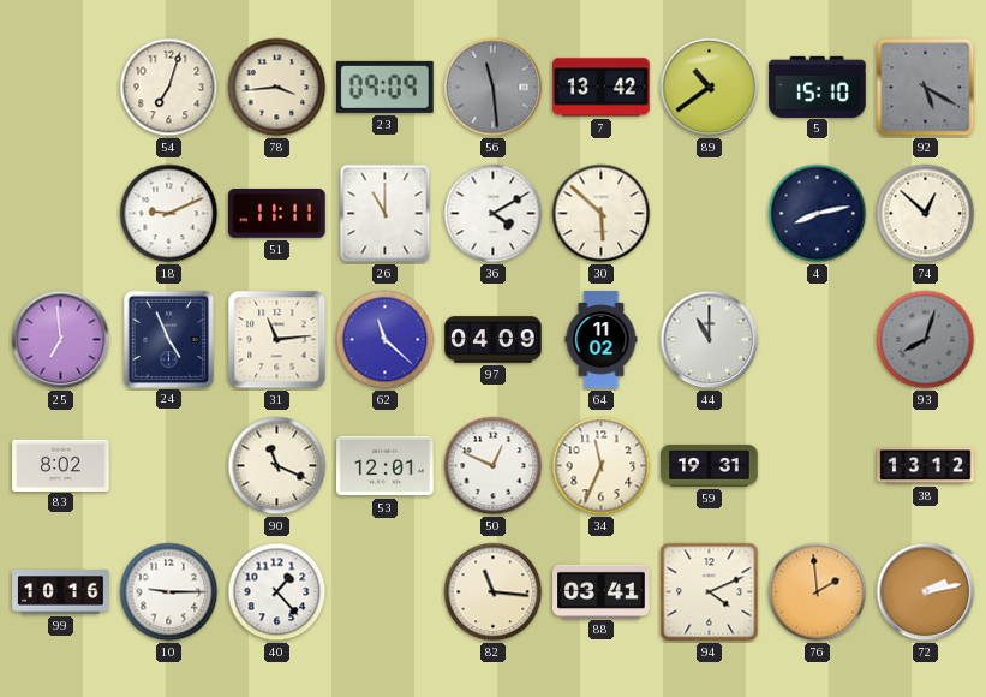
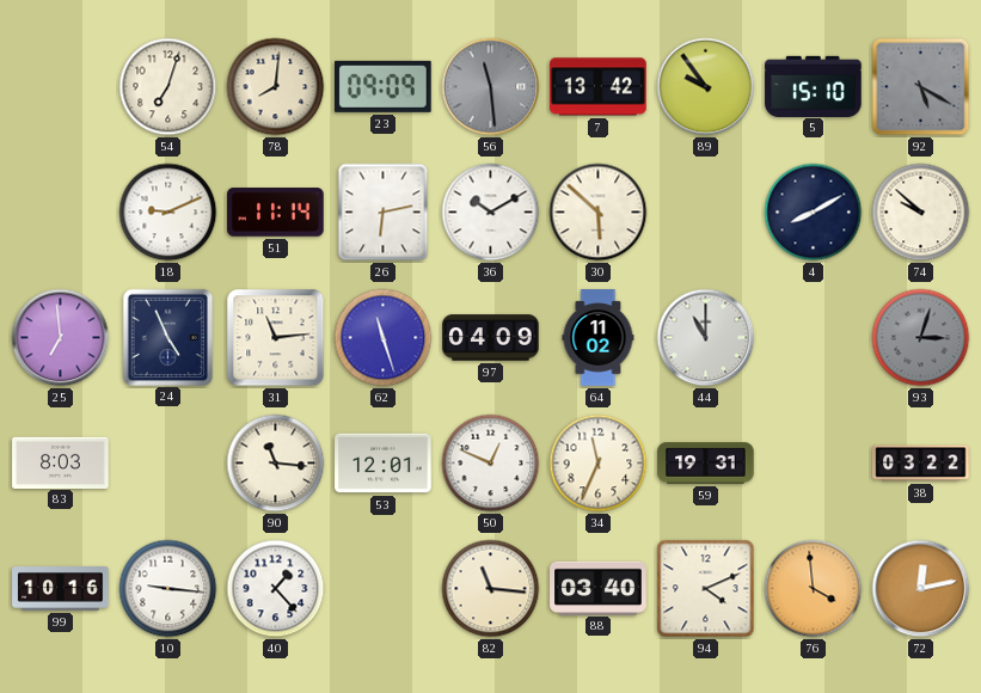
78: 3:44 -> 8:01 (276, 87)
89: 10:39 -> 9:54 (706, 87)
51: 11:11 -> 11:14 (276, 213)
26: 11:00 -> 6:13 (384, 213)
36: 4:10 -> 10:10 (491, 213)
4: 8:13 -> 8:10 (814, 213)
74: 12:52 -> 9:52 (921, 213)
62: 11:22 -> 11:27 (384, 338)
93: 8:03 -> 3:03 (921, 338)
83: 8:02 -> 8:03 (61, 462)
90: 11:19 -> 11:16 (276, 464)
38: 13:12 -> 03:22 (921, 464)
10: 9:15 -> 9:16 (168, 589)
88: 03:41 -> 03:40 (599, 588)
76: 1:59 -> 3:59 (814, 589)
72: 2:13 -> 12:13 (921, 589)
